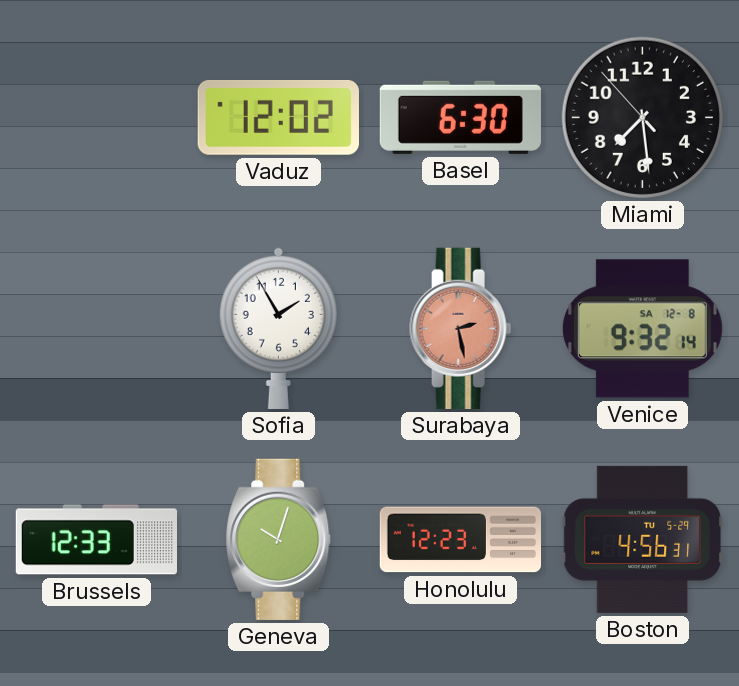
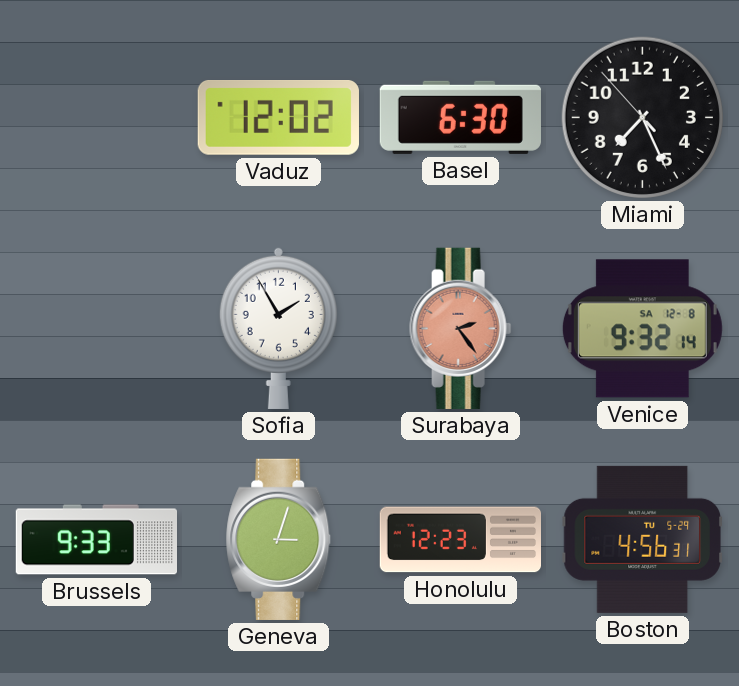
Miami: 7:28 -> 7:25 (642, 117)
Surabaya: 2:28 -> 2:24 (461, 328)
Brussels: 12:33 -> 9:33 (96, 540)
Geneva: 10:03 -> 3:03 (279, 539)
